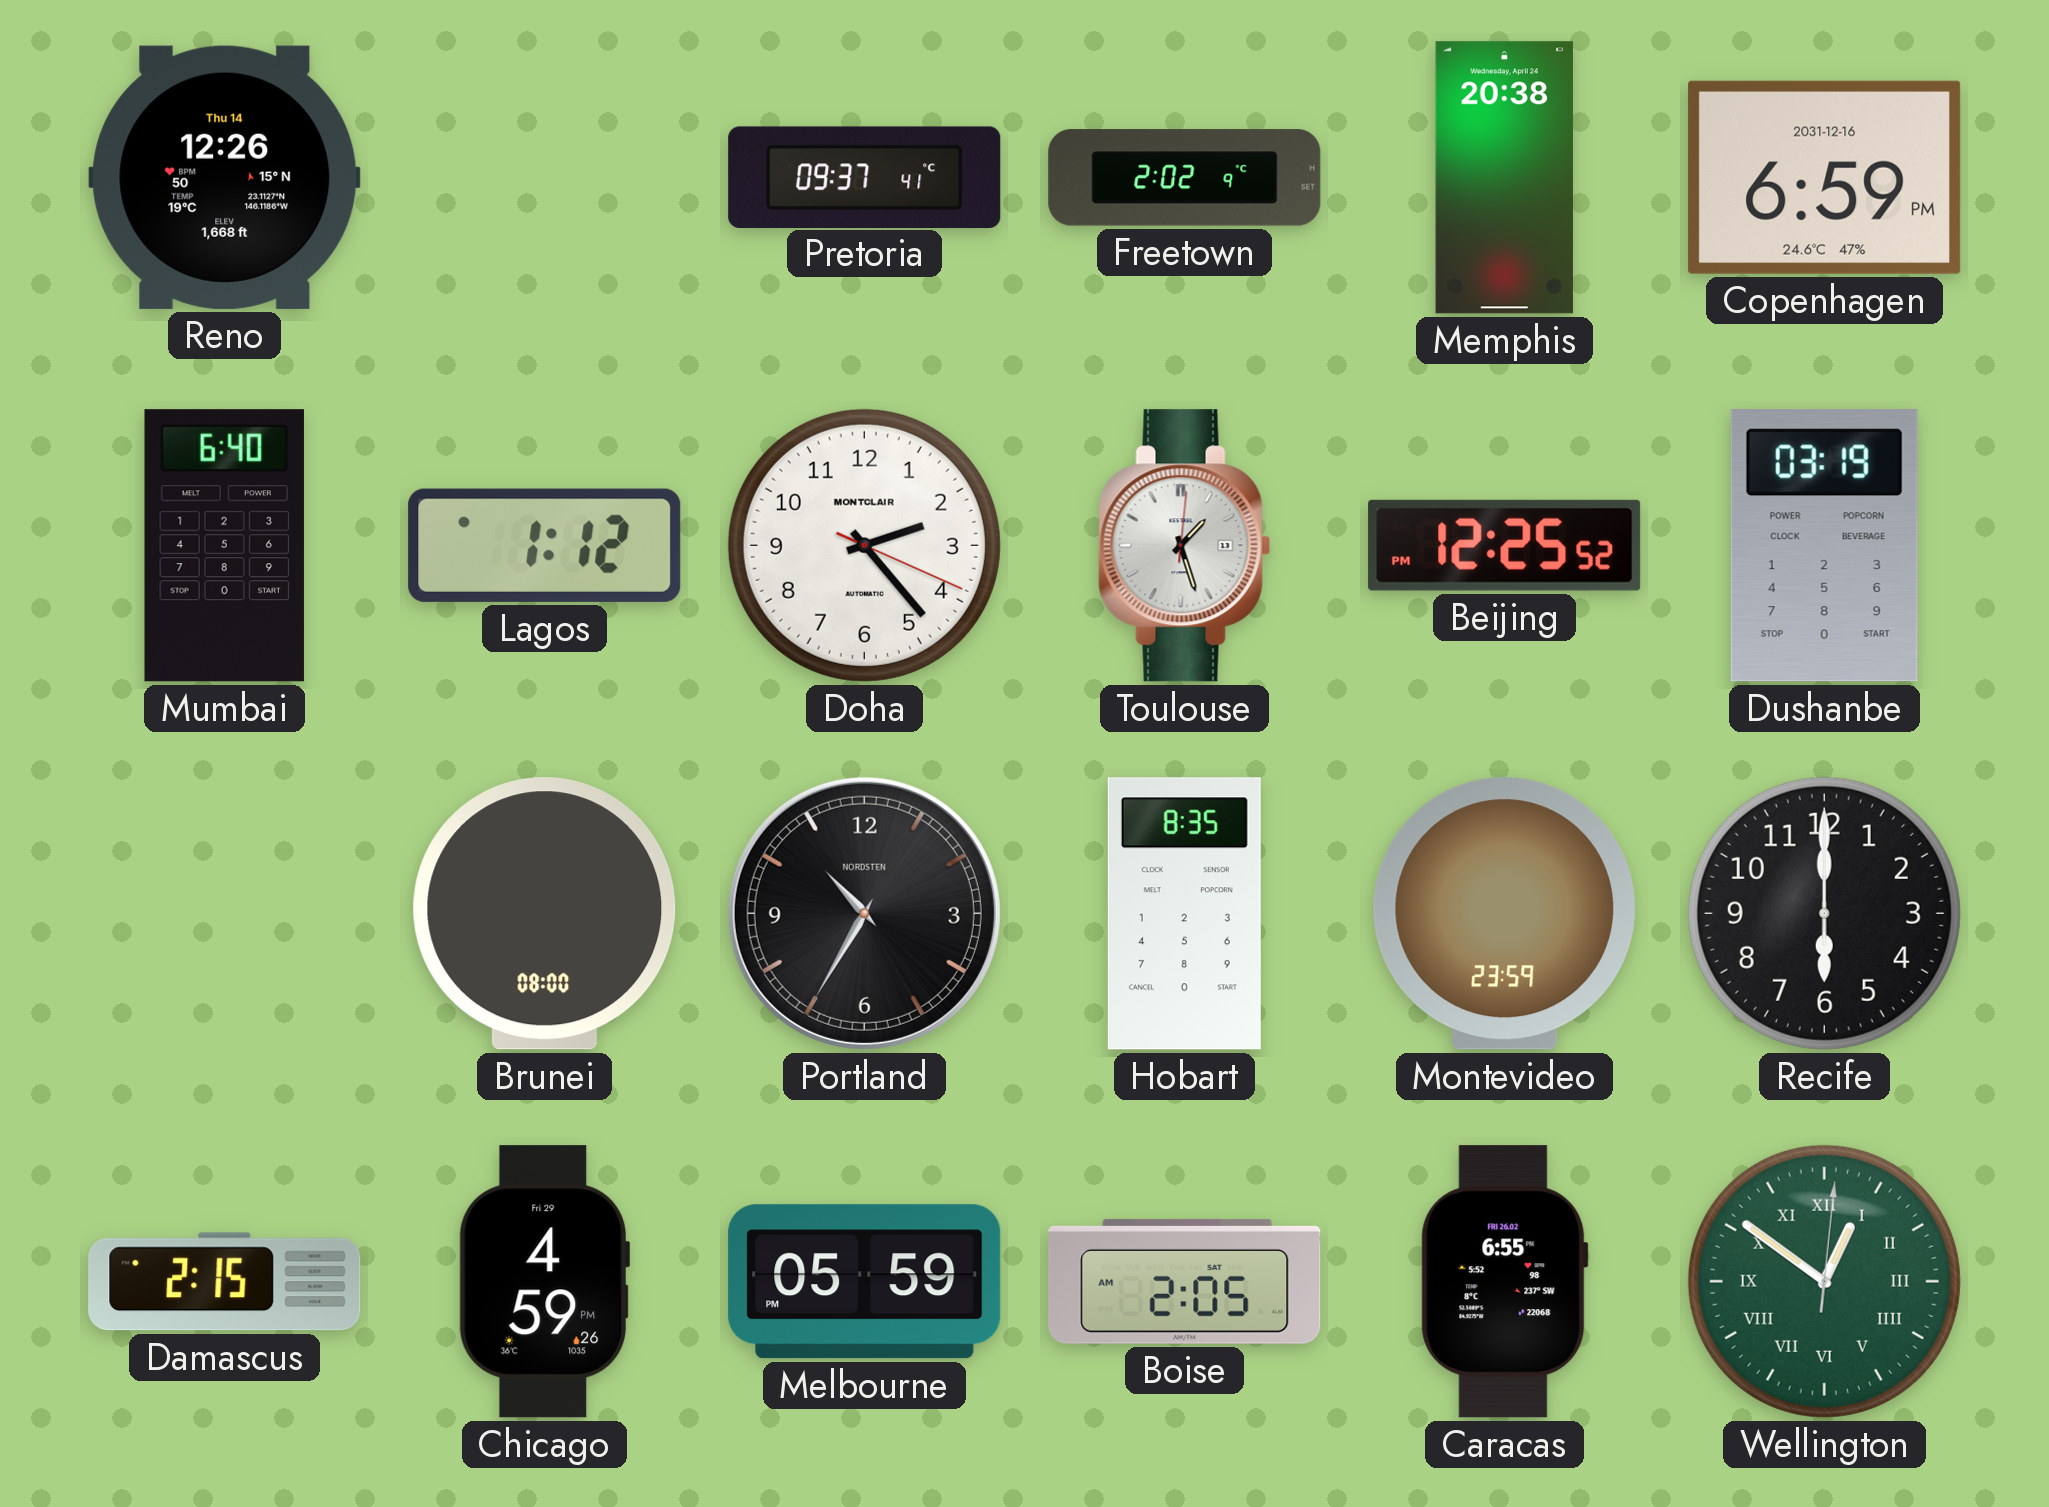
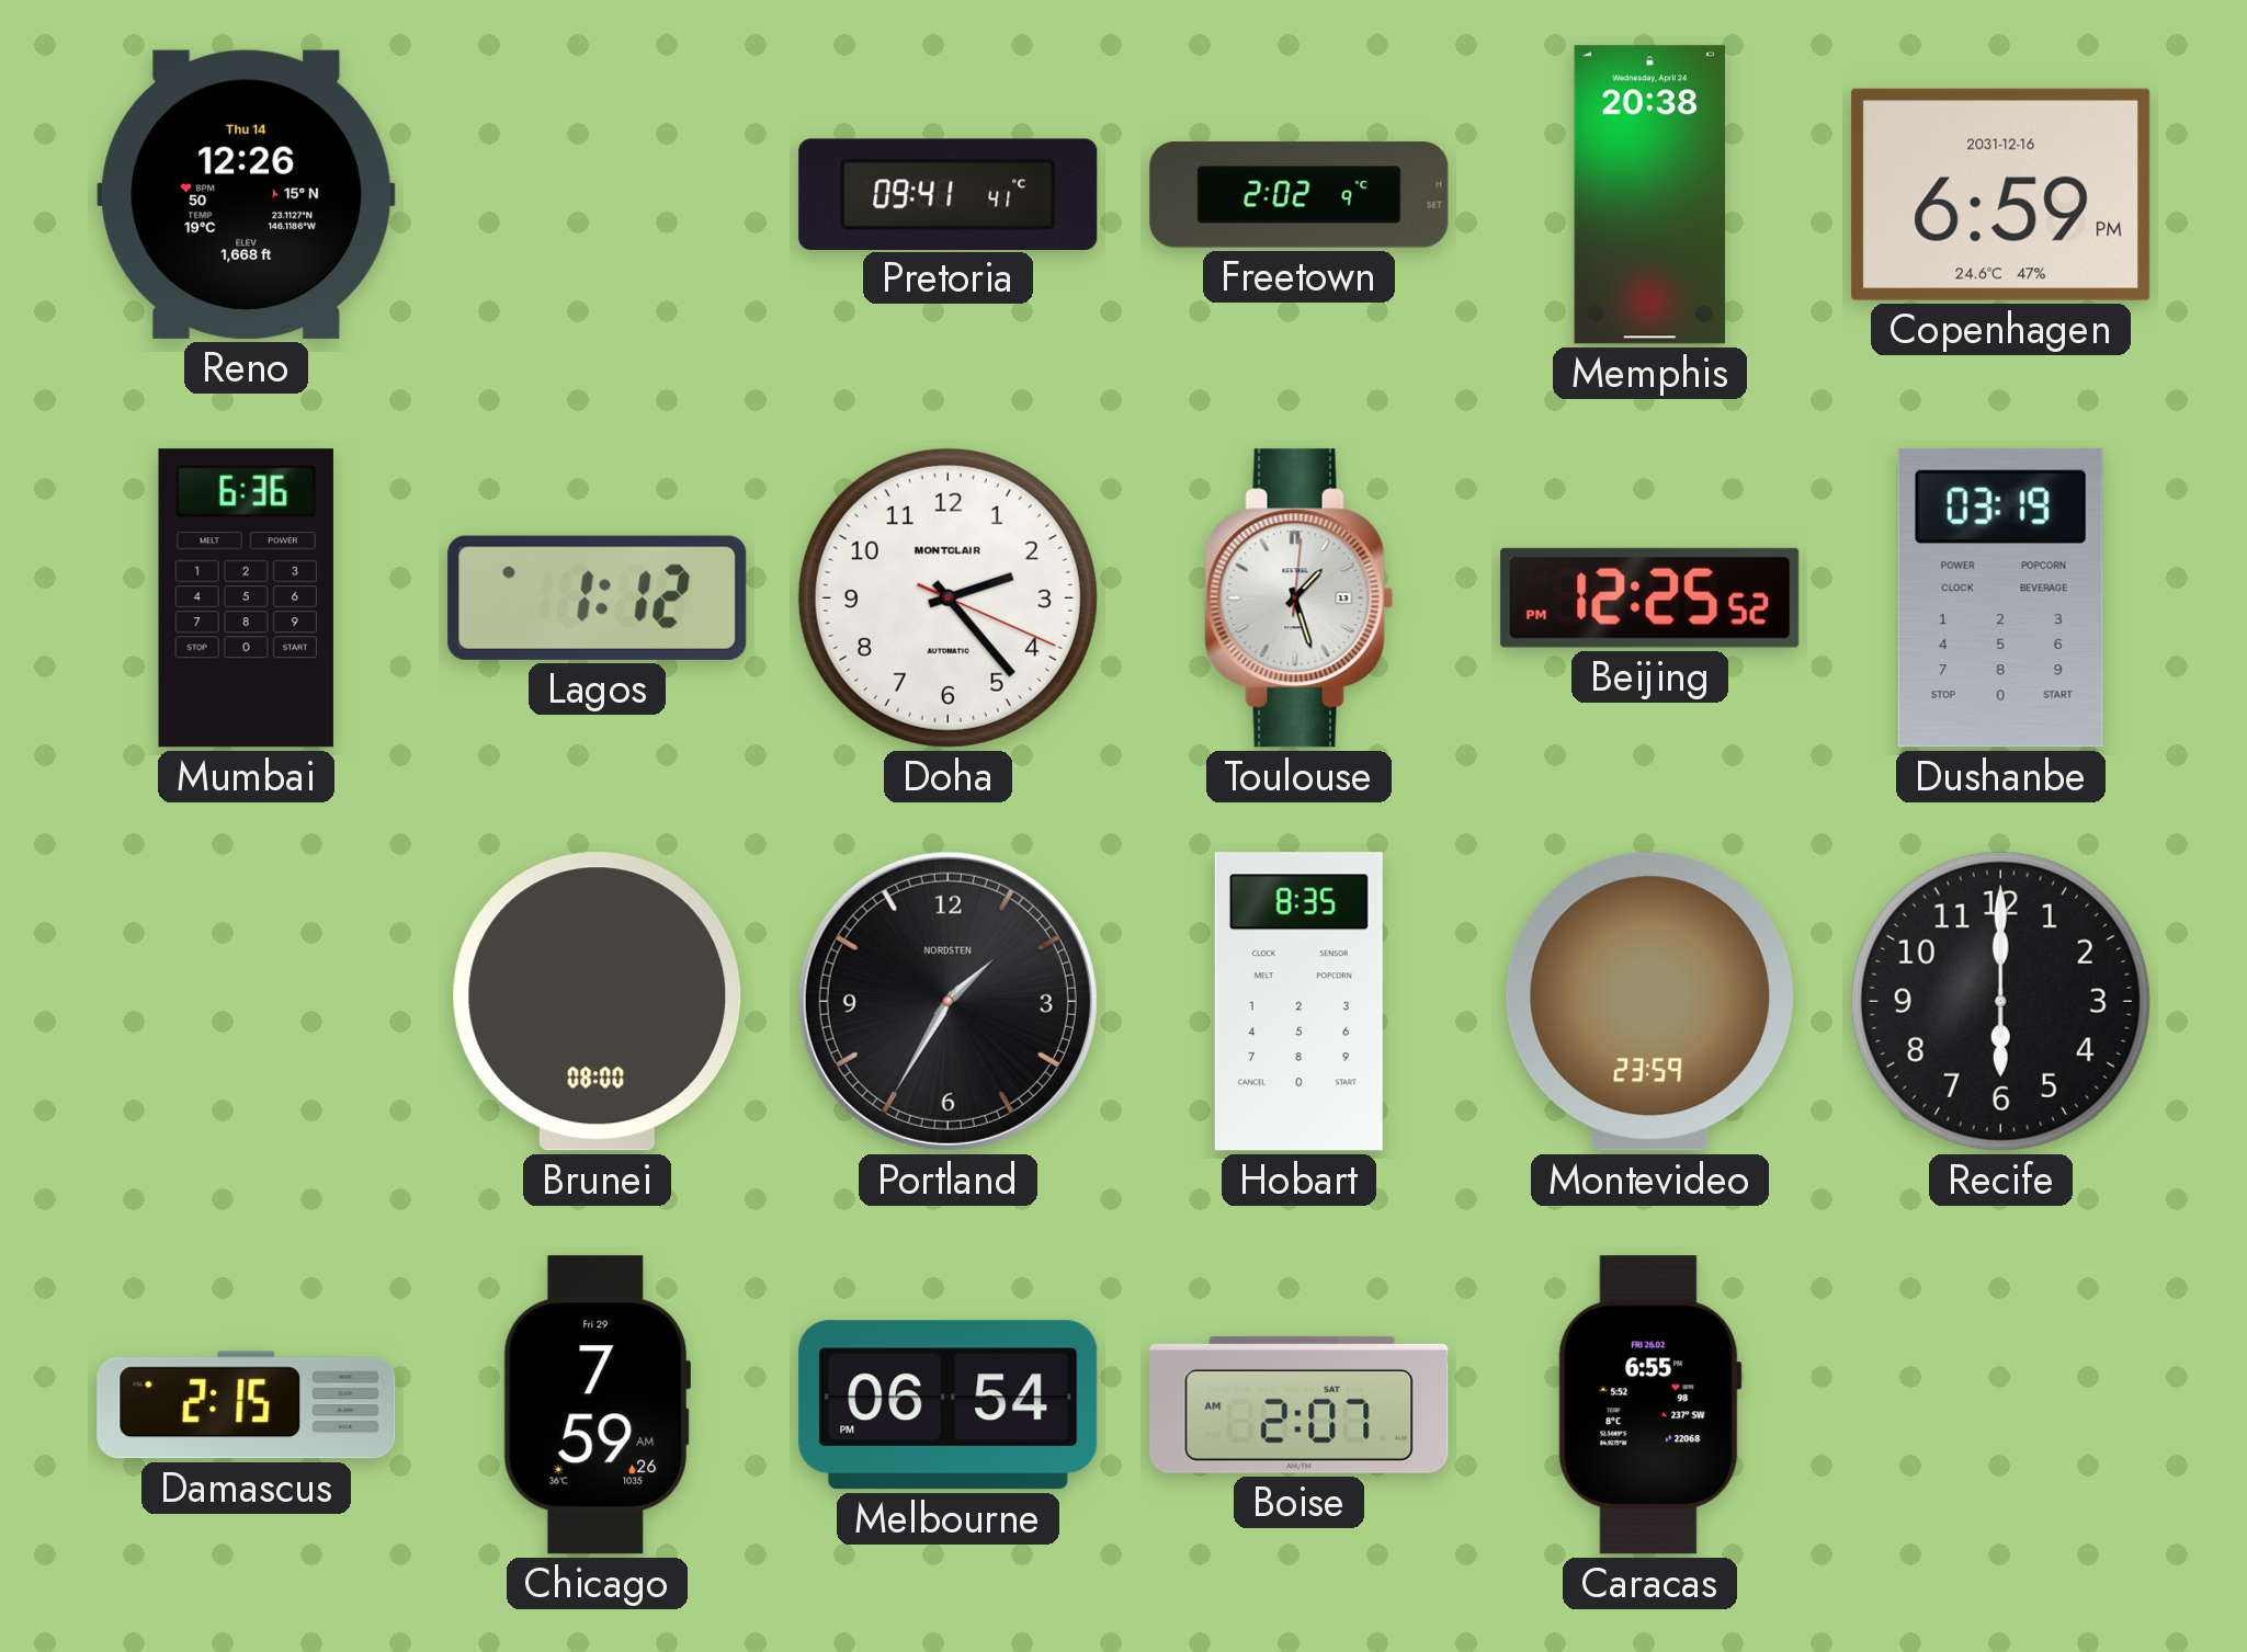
Pretoria: 09:37 -> 09:41 (949, 194)
Mumbai: 6:40 -> 6:36 (246, 599)
Portland: 10:35 -> 1:35 (947, 1001)
Chicago: 4:59 -> 7:59 (597, 1405)
Melbourne: 05:59 -> 06:54 (949, 1405)
Boise: 2:05 -> 2:07 (1300, 1404)
Wellington: 12:51 -> none (1824, 1281)
